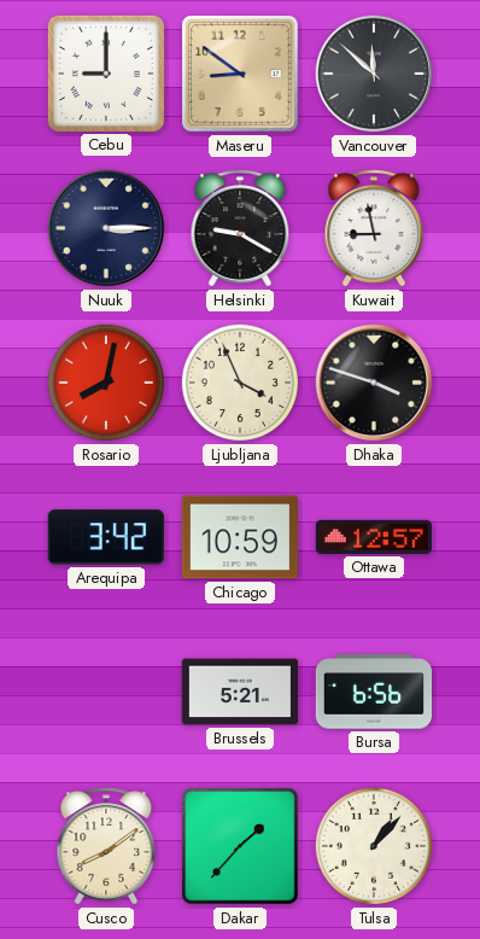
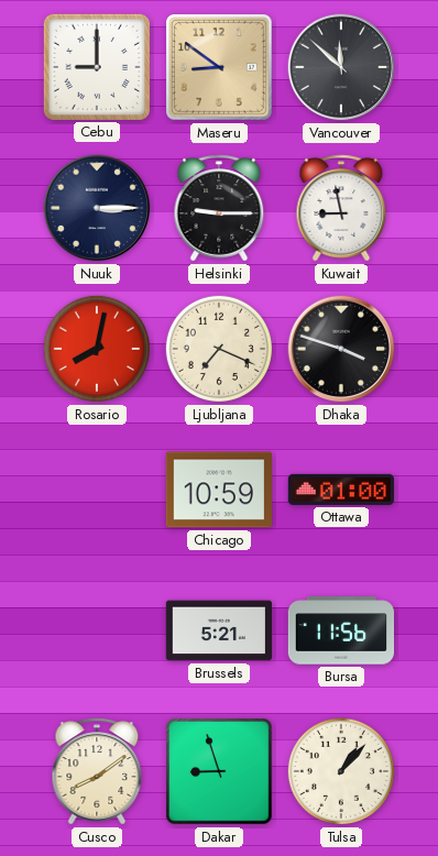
Helsinki: 9:20 -> 9:15 (219, 208)
Ljubljana: 3:56 -> 7:19 (219, 349)
Arequipa: 3:42 -> none (106, 537)
Ottawa: 12:57 -> 01:00 (341, 490)
Bursa: 6:56 -> 11:56 (340, 630)
Dakar: 1:37 -> 8:57 (220, 772)
